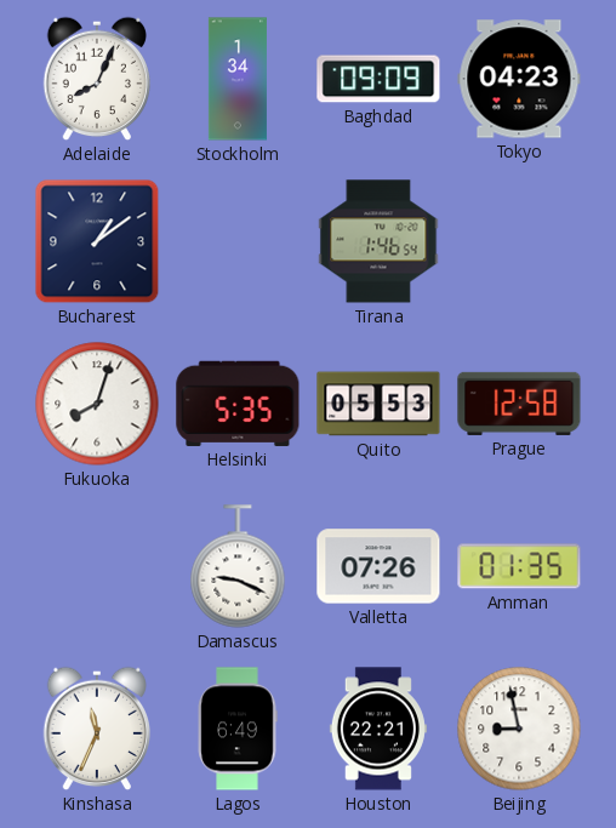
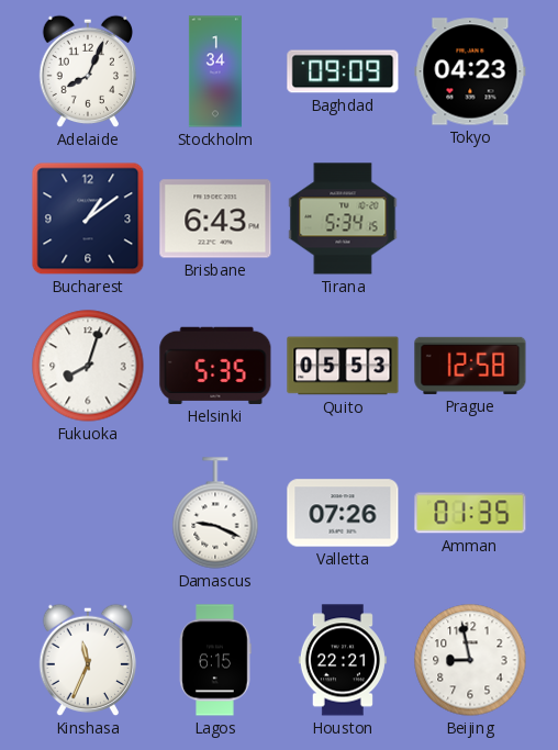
Brisbane: none -> 6:43 (215, 219)
Tirana: 1:46 -> 5:34 (343, 219)
Lagos: 6:49 -> 6:15 (215, 660)
